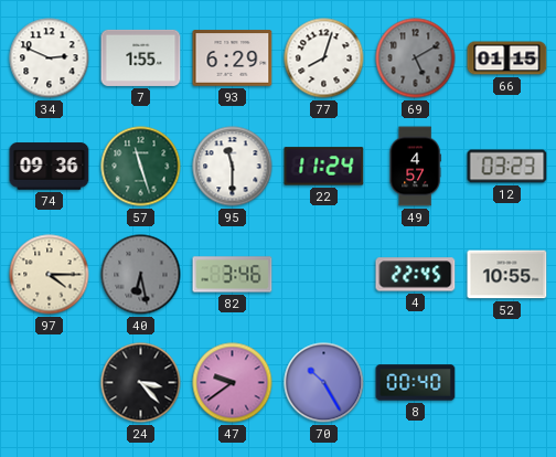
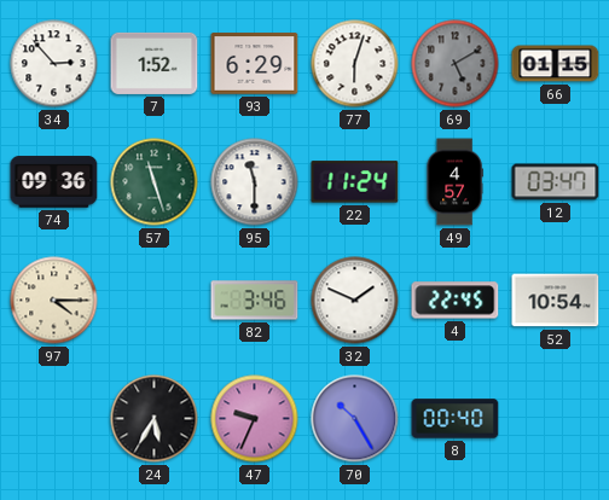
34: 2:49 -> 2:53 (54, 64)
7: 1:55 -> 1:52 (155, 63)
77: 8:03 -> 6:03 (355, 64)
12: 03:23 -> 03:47 (556, 182)
40: 6:28 -> none (141, 275)
32: none -> 1:49 (355, 301)
52: 10:55 -> 10:54 (556, 301)
24: 3:23 -> 5:35 (155, 419)
47: 9:39 -> 9:34 (255, 419)
